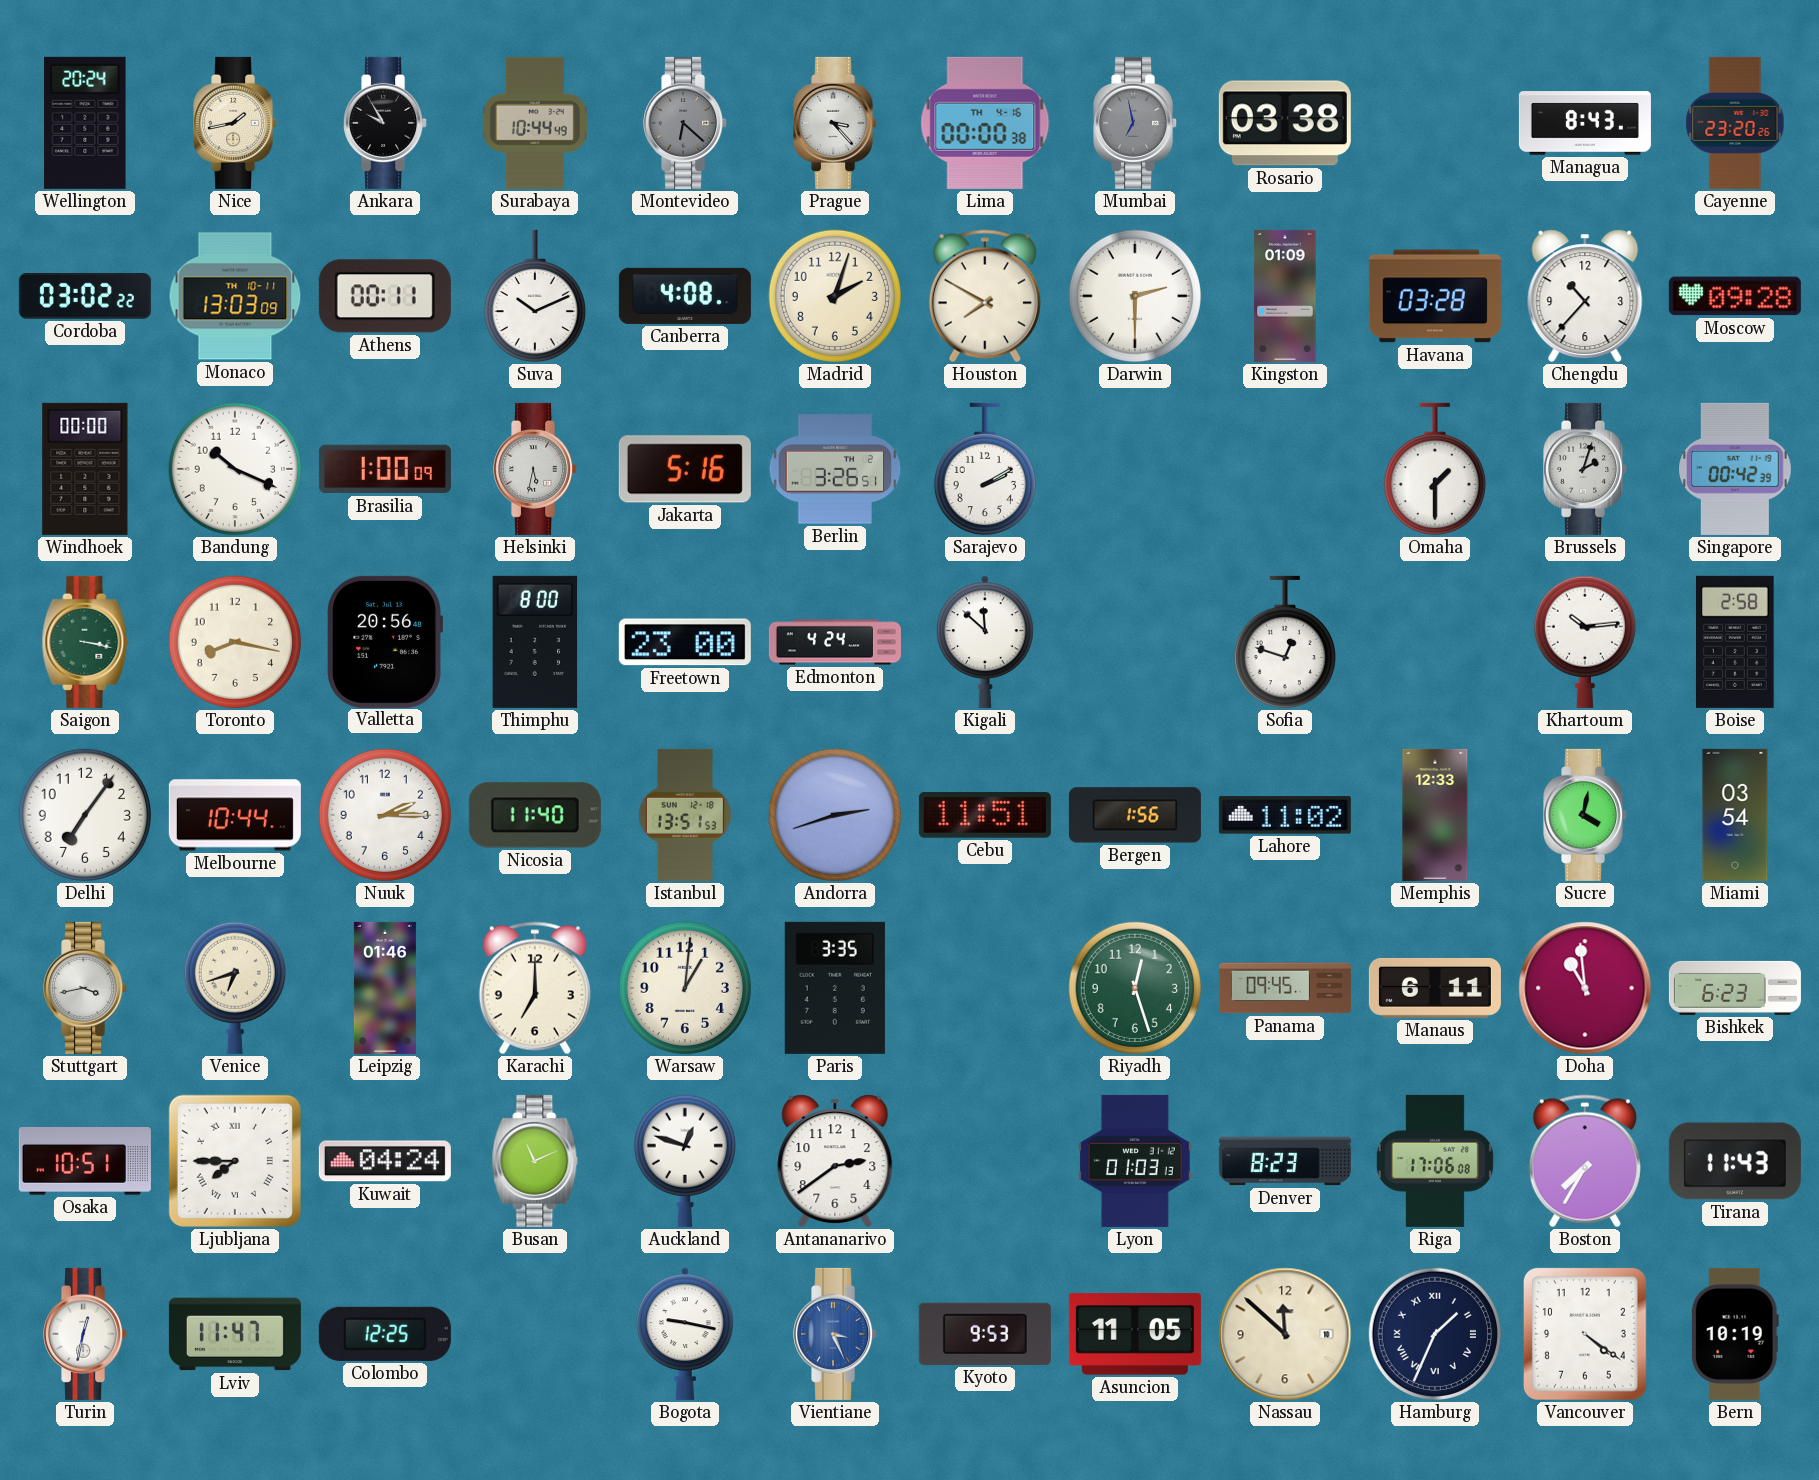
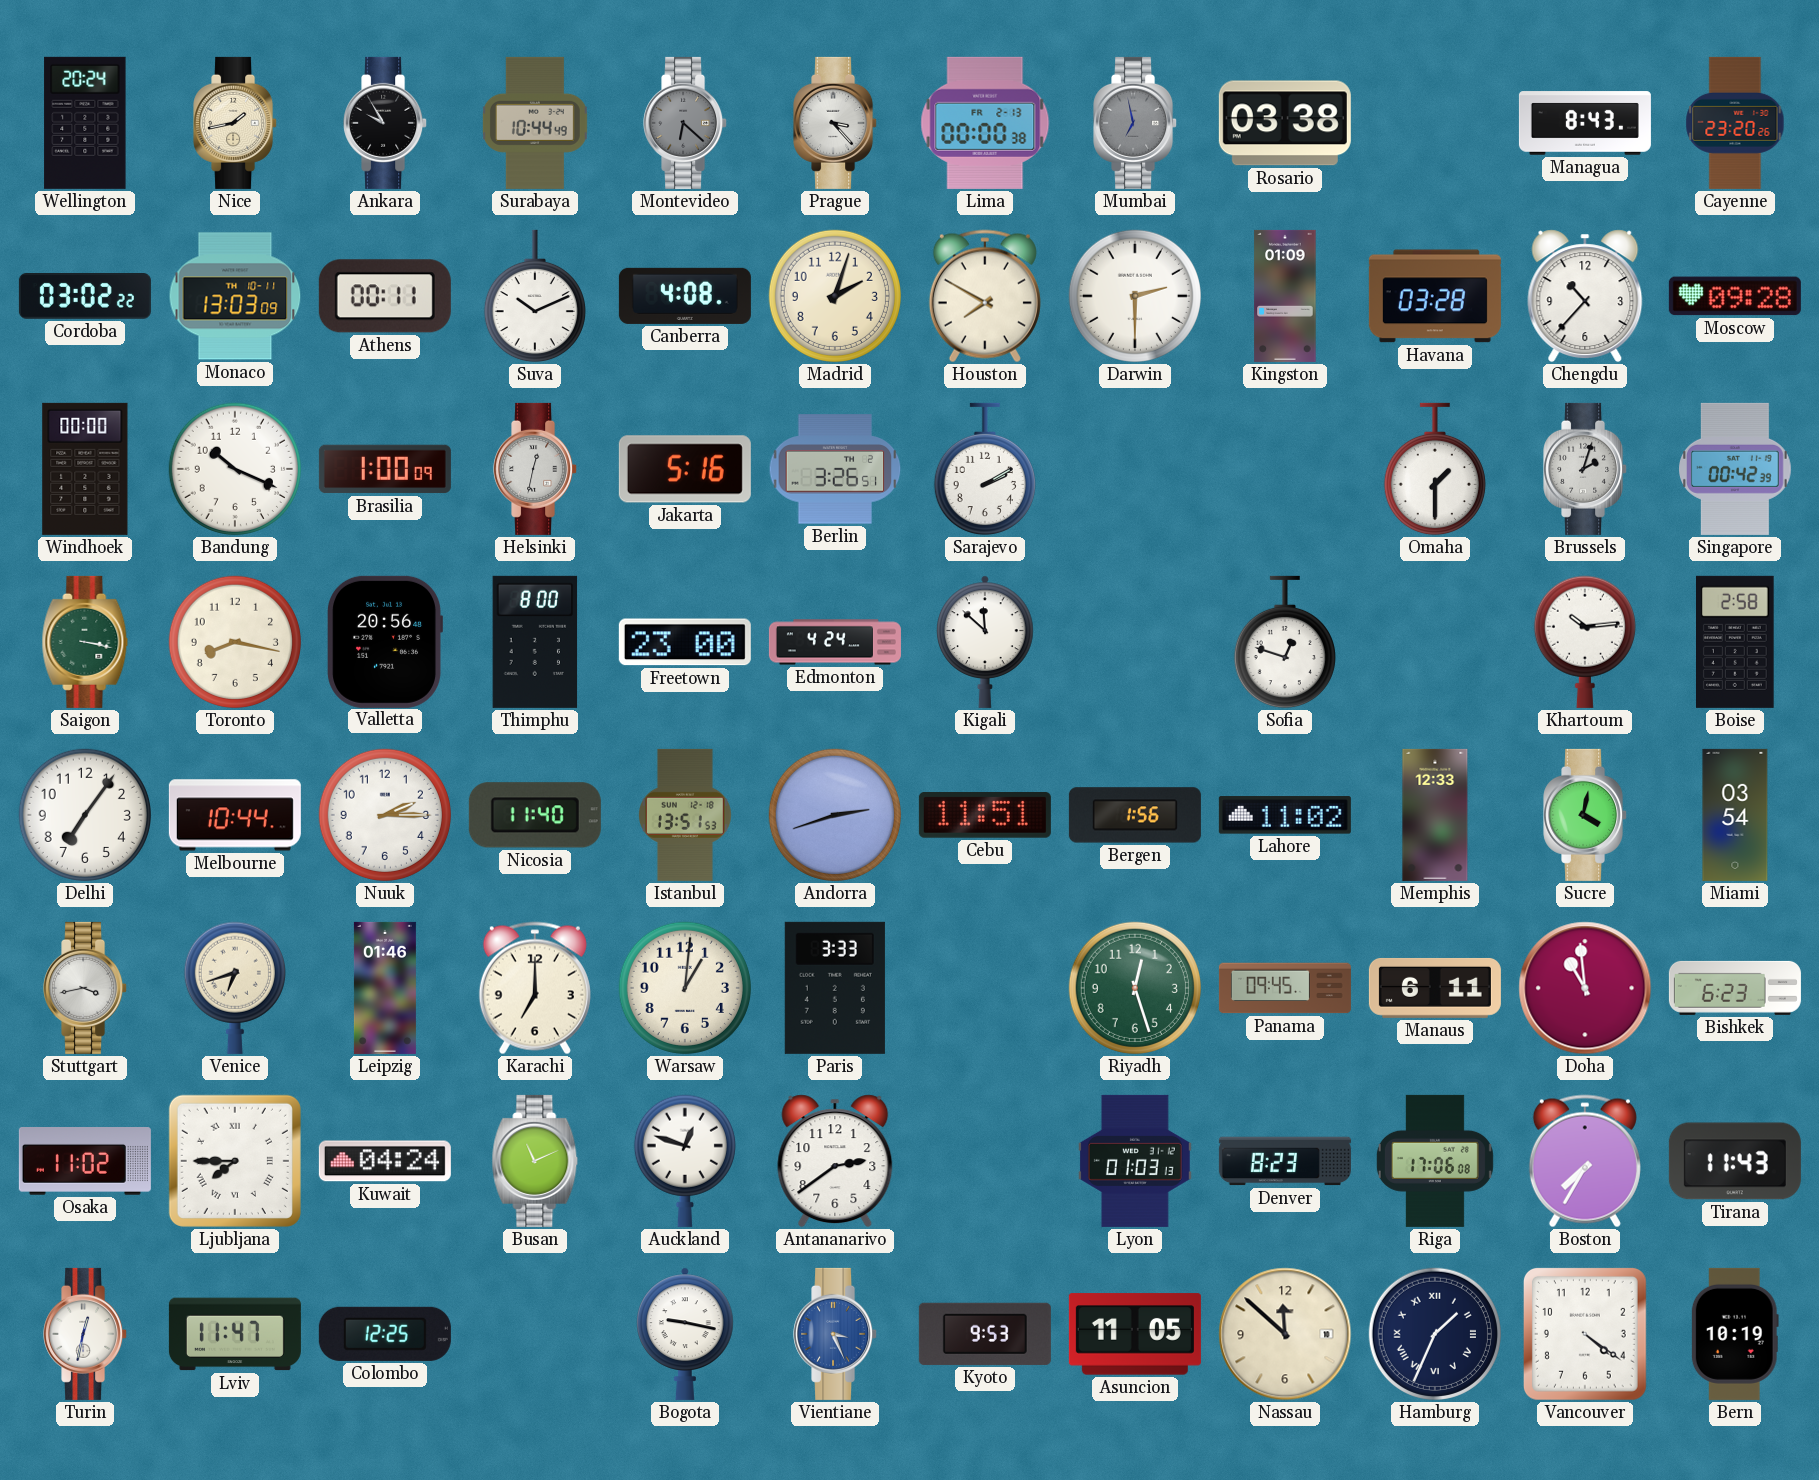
Lima date: TH 4-16 -> FR 2-13 (985, 123)
Helsinki: 5:32 -> 12:32 (536, 469)
Paris: 3:35 -> 3:33 (835, 988)
Osaka: 10:51 -> 11:02 (85, 1162)
